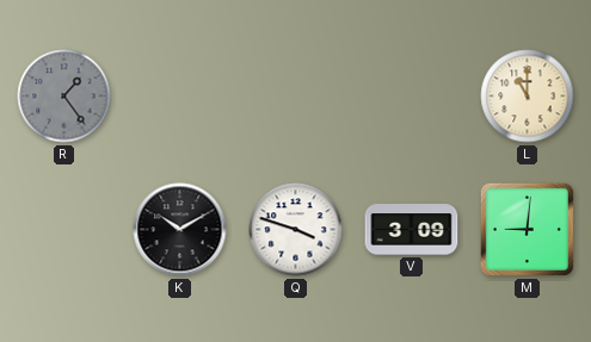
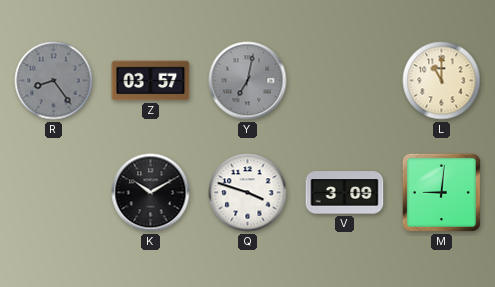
R: 1:24 -> 8:24 (54, 81)
Z: none -> 03:57 (151, 81)
Y: none -> 7:02 (248, 81)
